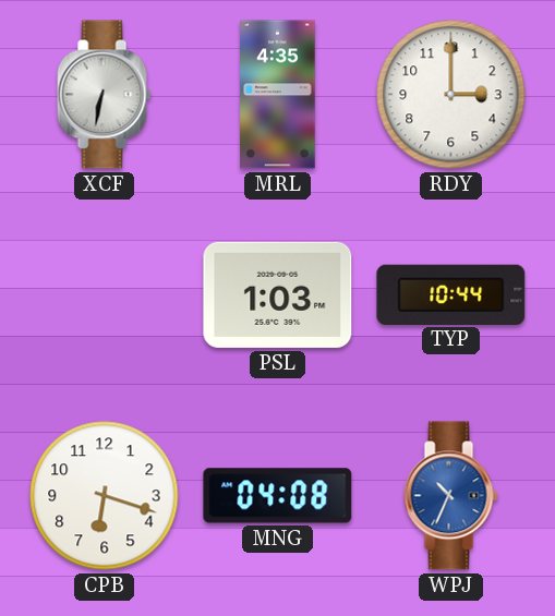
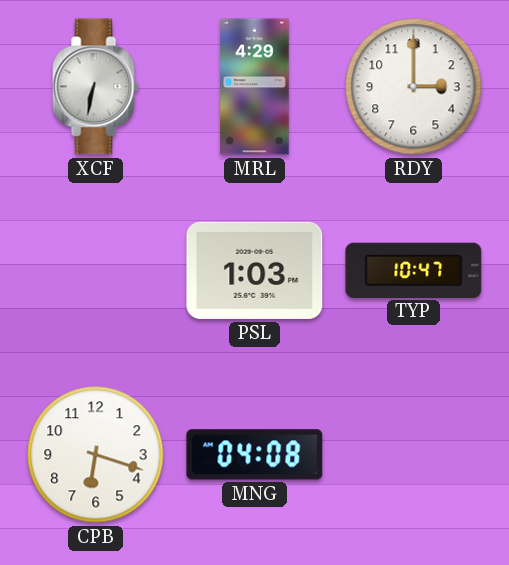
MRL: 4:35 -> 4:29 (255, 87)
TYP: 10:44 -> 10:47 (414, 270)
WPJ: 10:34 -> none (451, 496)
